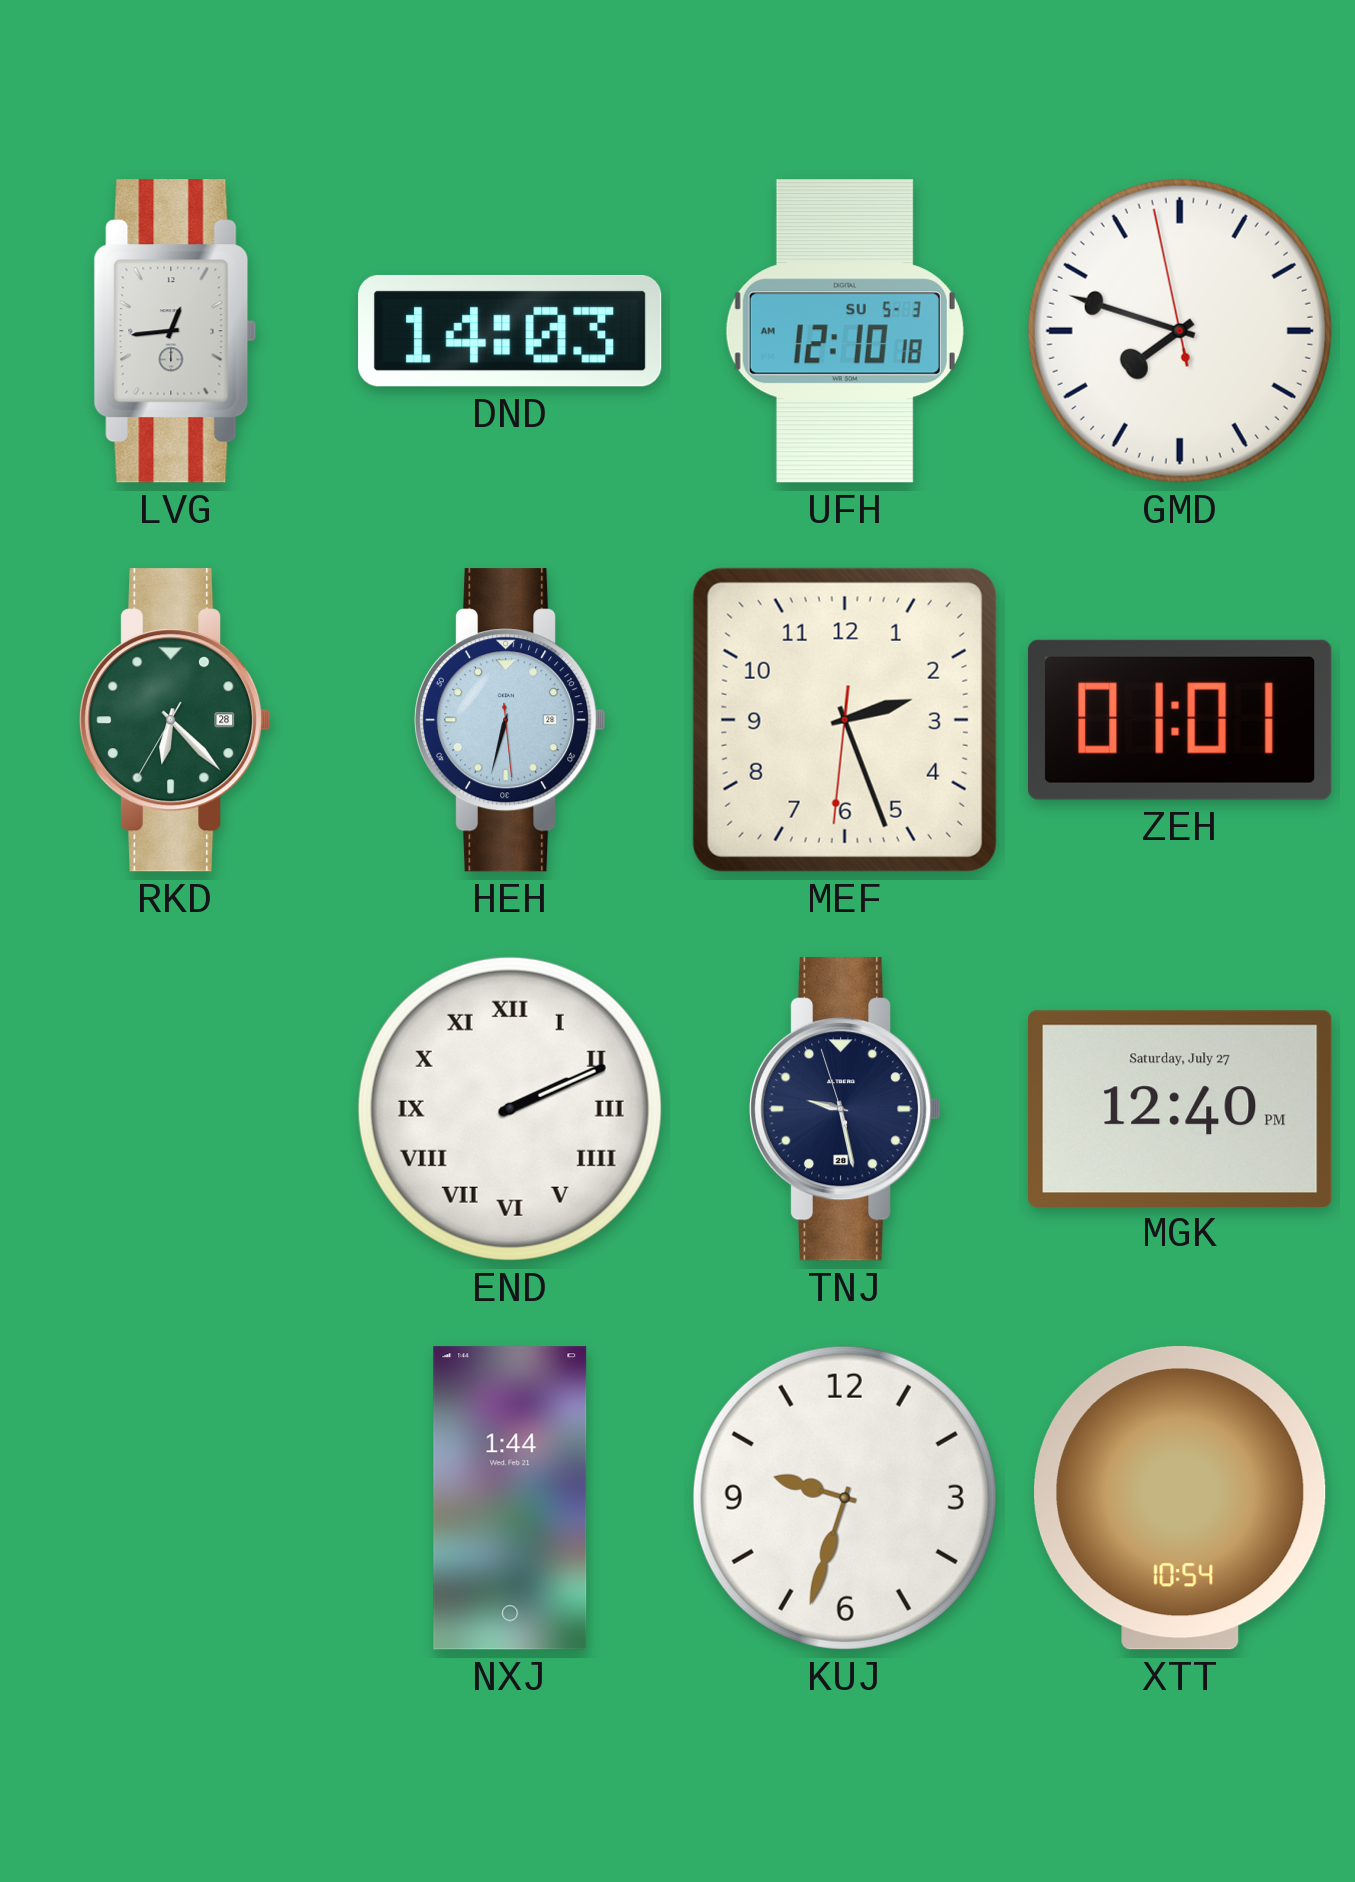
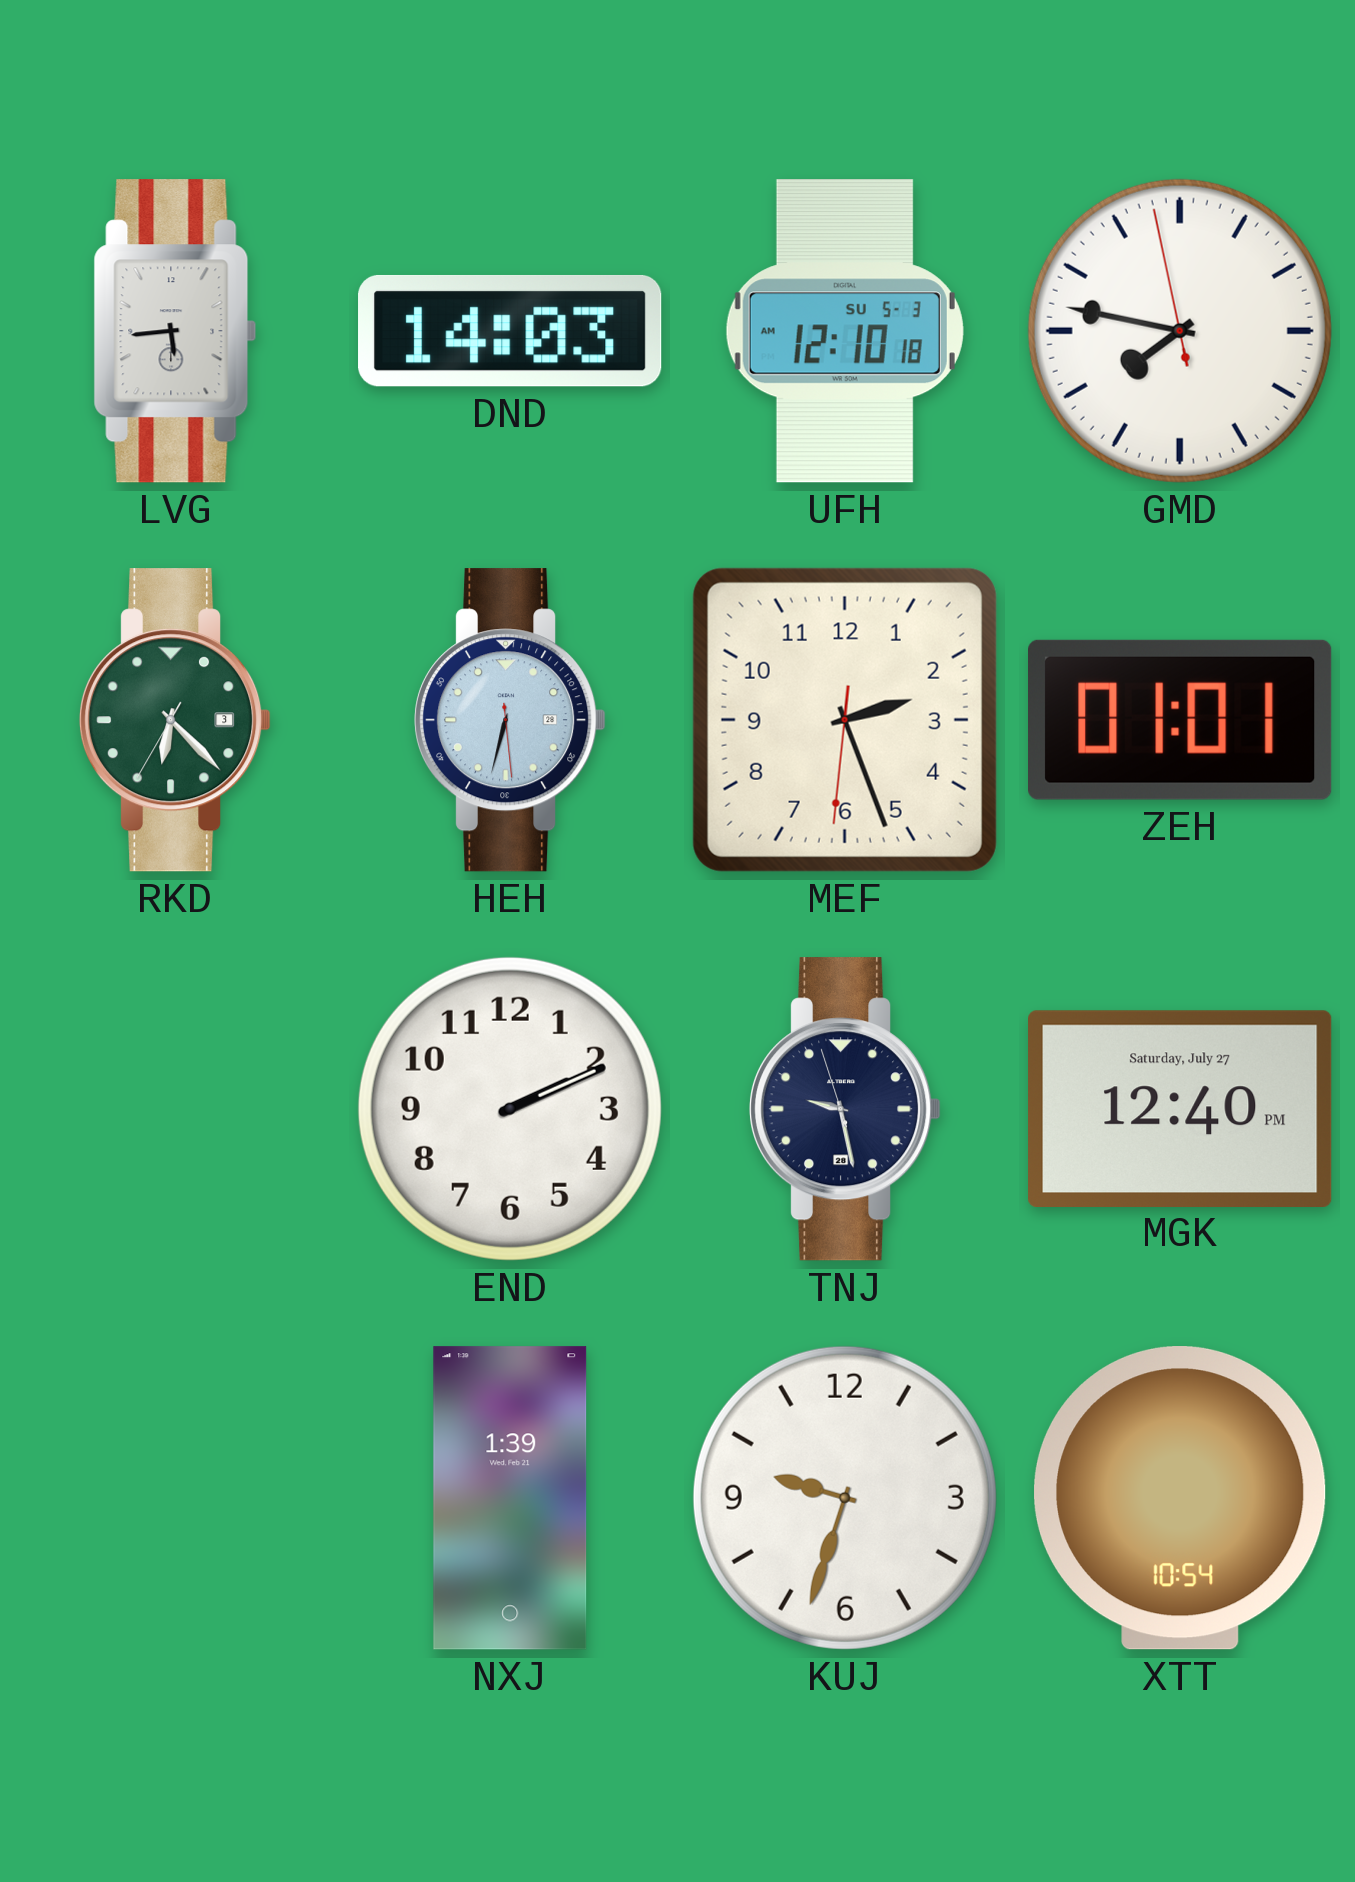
LVG: 12:44 -> 5:44 (175, 331)
GMD: 7:47 -> 7:46 (1180, 331)
RKD date: 28 -> 3 (176, 720)
END numerals: Roman -> Arabic (510, 1109)
NXJ: 1:44 -> 1:39 (510, 1498)
